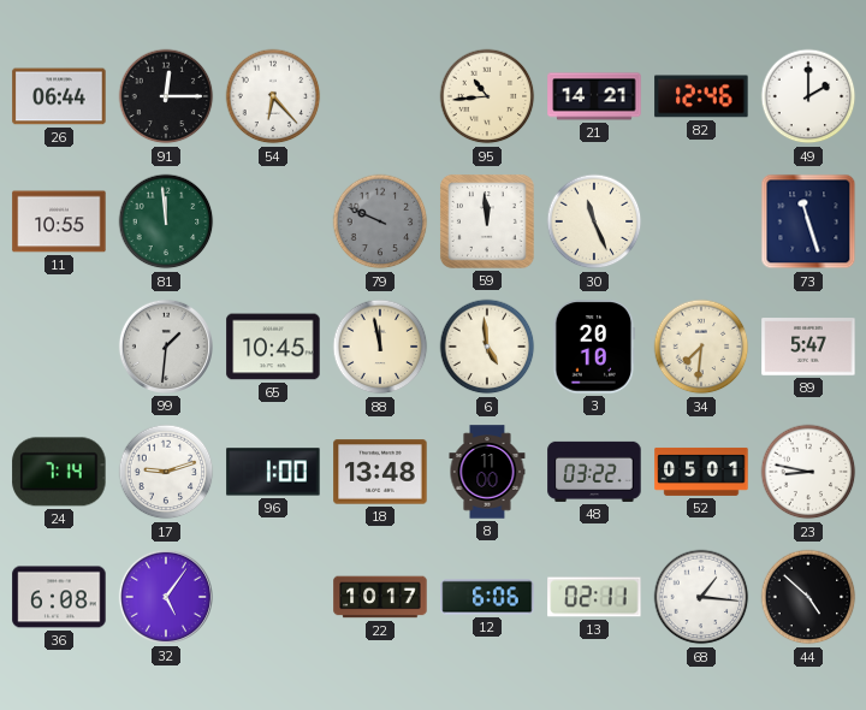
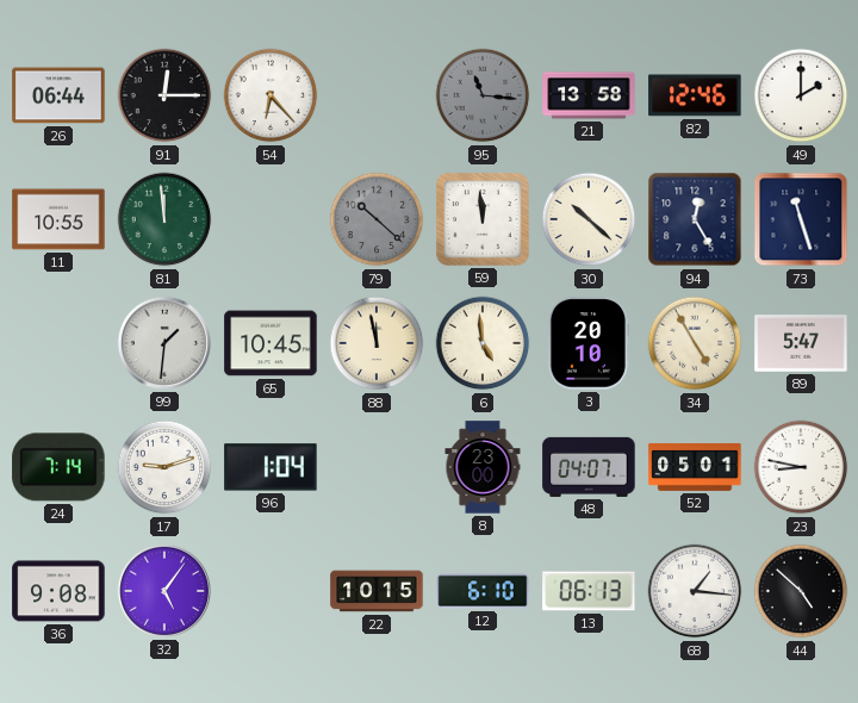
95: 10:44 -> 11:16 (483, 95)
95 dial: cream -> grey (483, 95)
21: 14:21 -> 13:58 (589, 95)
79: 9:49 -> 10:22 (377, 219)
30: 11:26 -> 10:22 (589, 219)
94: none -> 12:25 (695, 219)
34: 7:31 -> 4:55 (695, 343)
96: 1:00 -> 1:04 (271, 467)
18: 13:48 -> none (380, 472)
8: 11:00 -> 23:00 (483, 467)
48: 03:22 -> 04:07 (589, 467)
36: 6:08 -> 9:08 (58, 591)
22: 10:17 -> 10:15 (377, 591)
12: 6:06 -> 6:10 (483, 591)
13: 02:11 -> 06:13 (589, 591)
